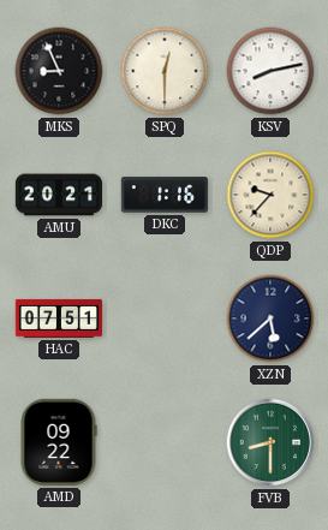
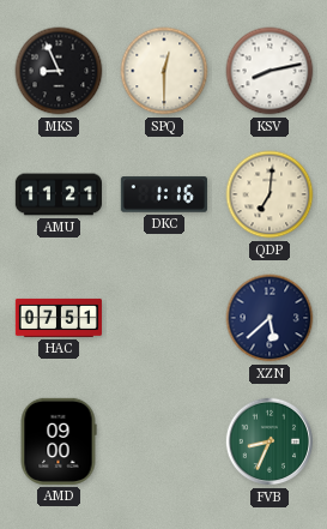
AMU: 20:21 -> 11:21 (57, 194)
QDP: 9:37 -> 7:01 (270, 194)
AMD: 09:22 -> 09:00 (59, 441)
FVB: 8:30 -> 8:34 (270, 441)
